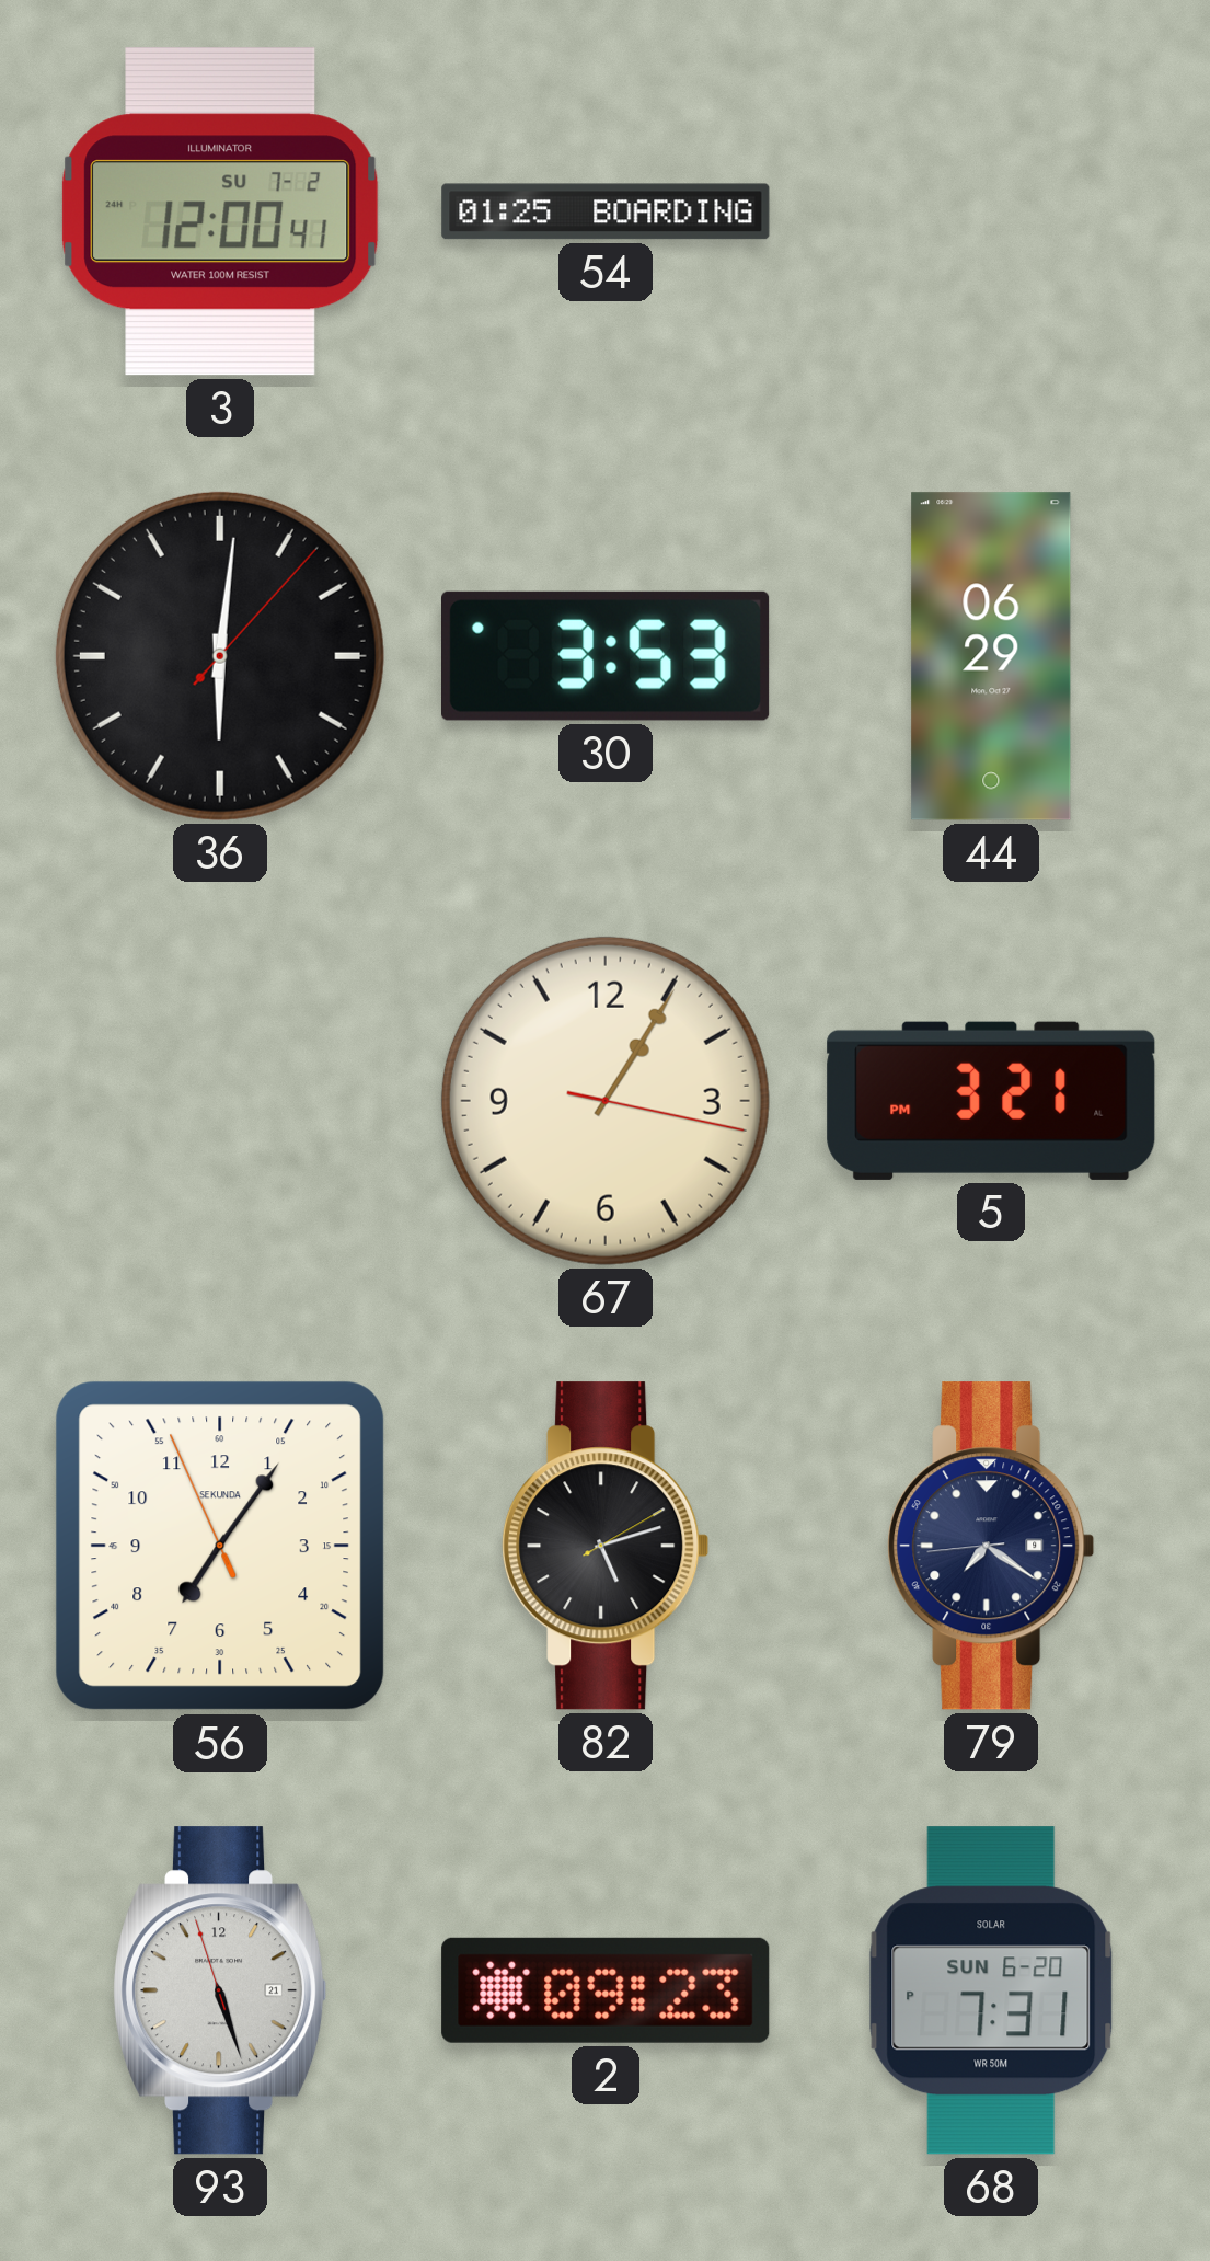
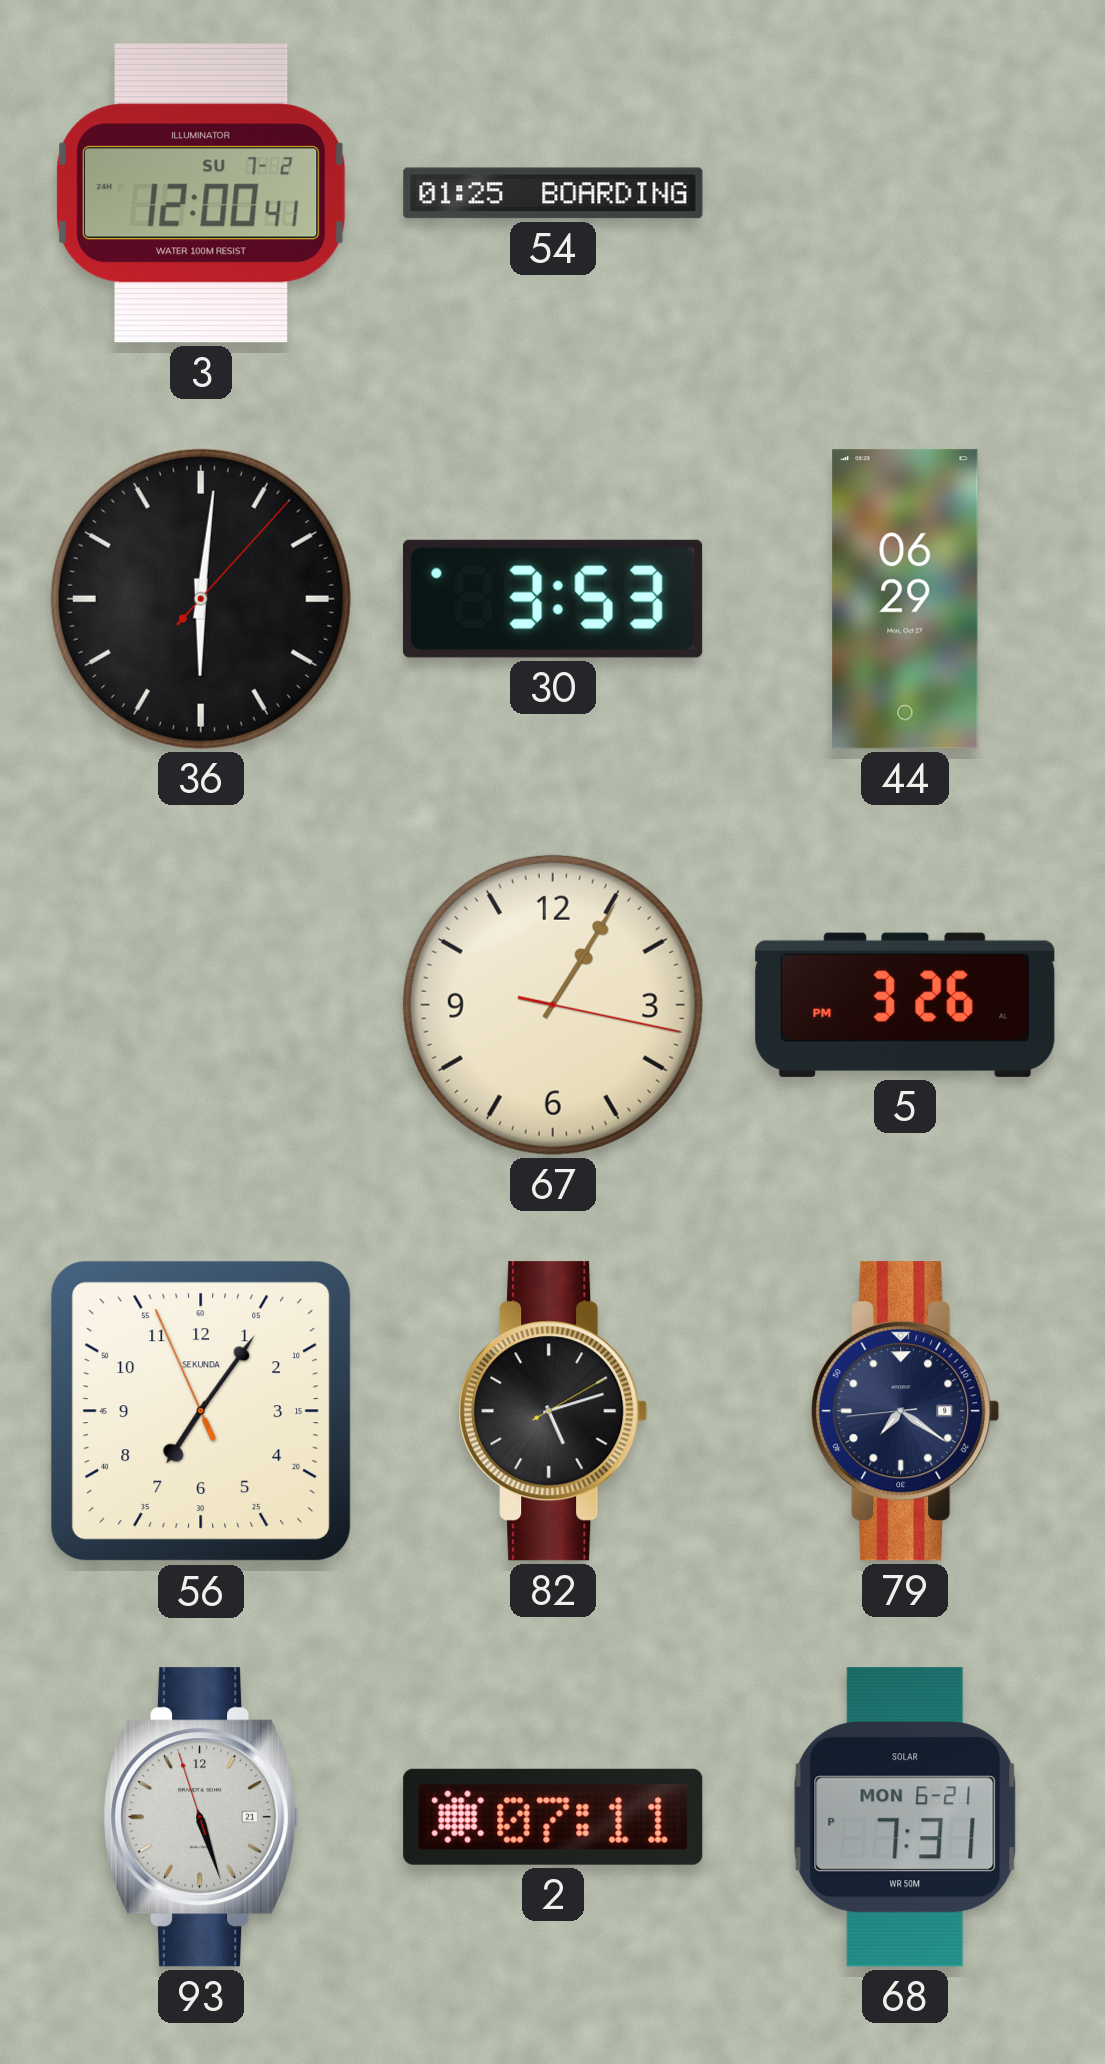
5: 3:21 -> 3:26 (905, 1005)
2: 09:23 -> 07:11 (553, 1817)
68 date: SUN 6-20 -> MON 6-21 (905, 1817)
